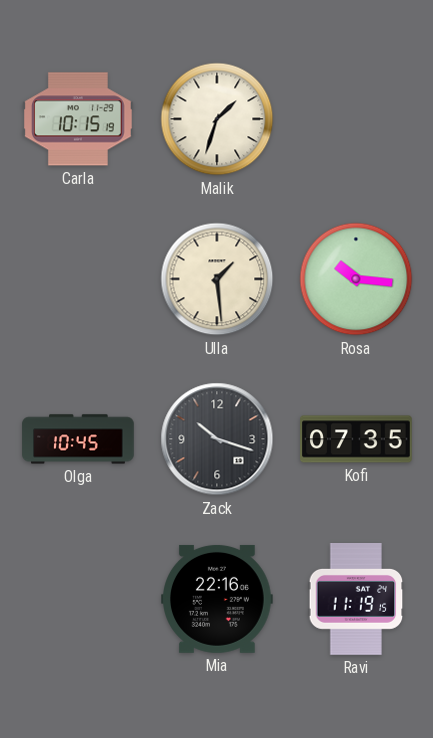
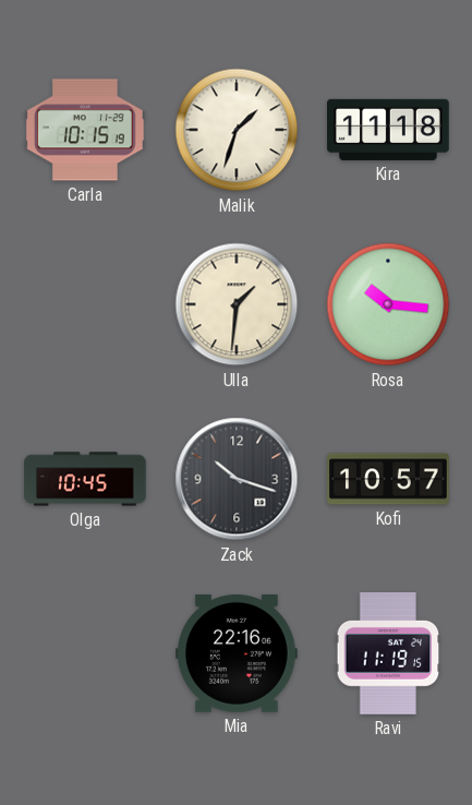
Kira: none -> 11:18 (389, 130)
Ulla: 1:29 -> 1:31 (237, 304)
Kofi: 07:35 -> 10:57 (388, 479)
